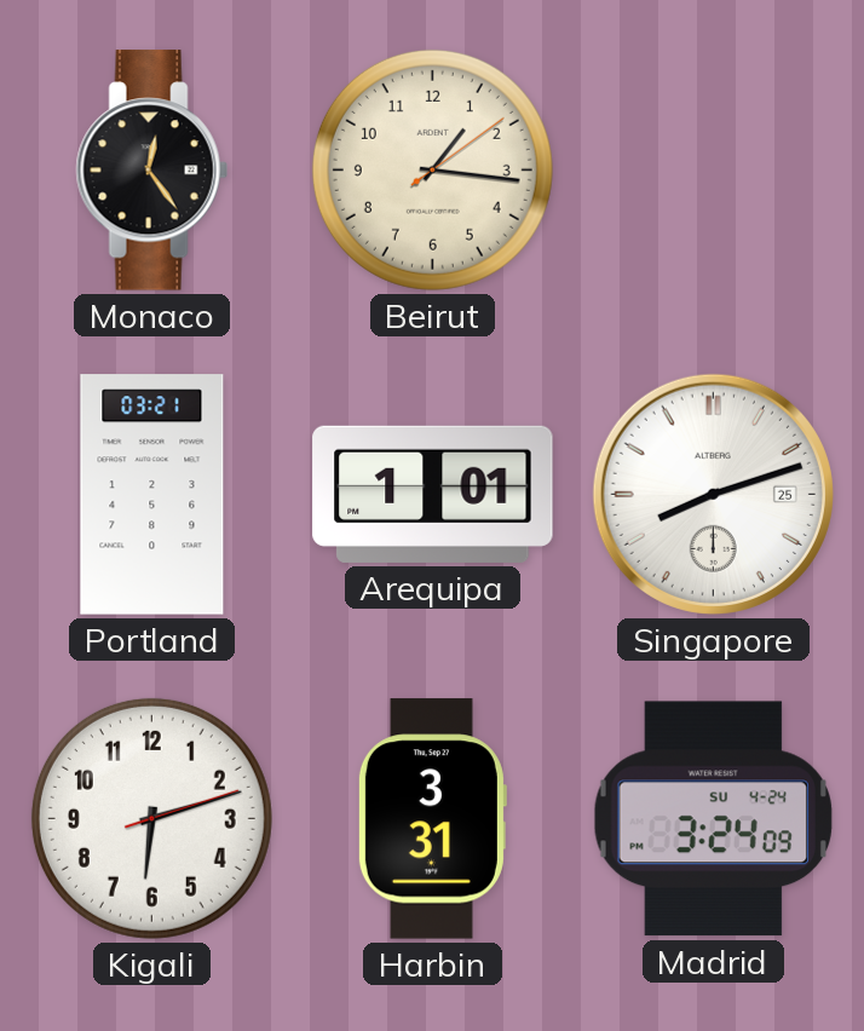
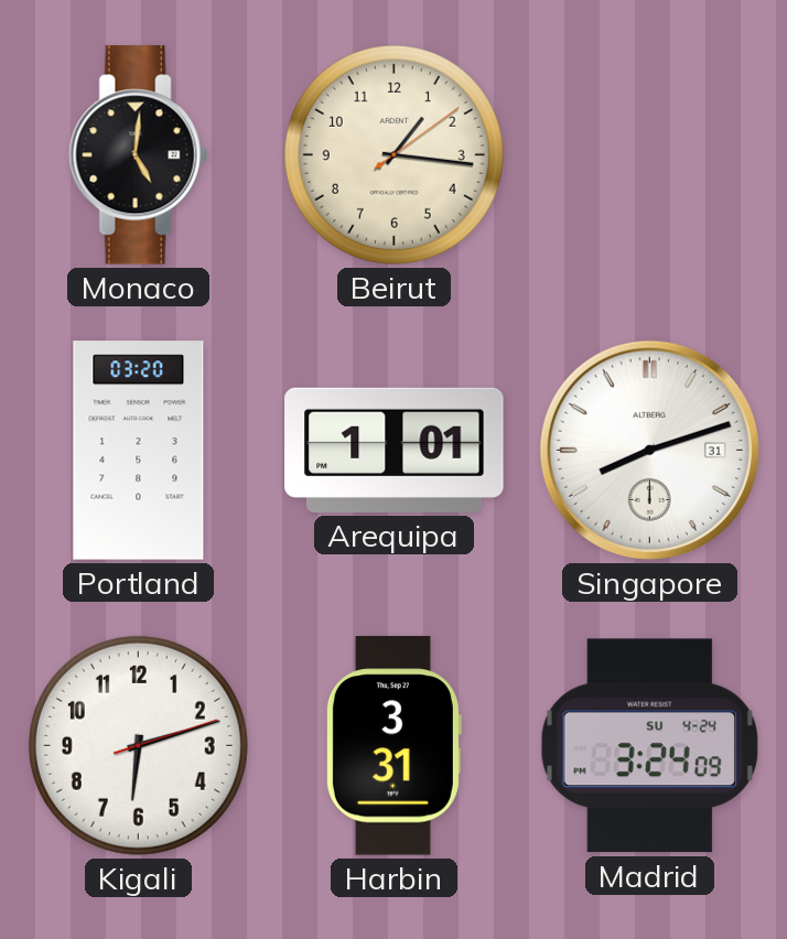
Monaco: 12:24 -> 5:01 (138, 155)
Portland: 03:21 -> 03:20 (139, 451)
Singapore date: 25 -> 31 (649, 450)
